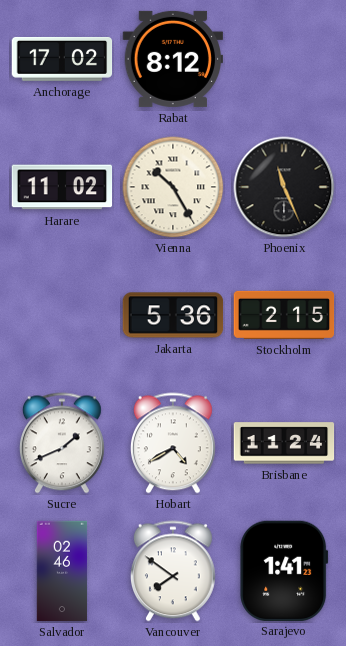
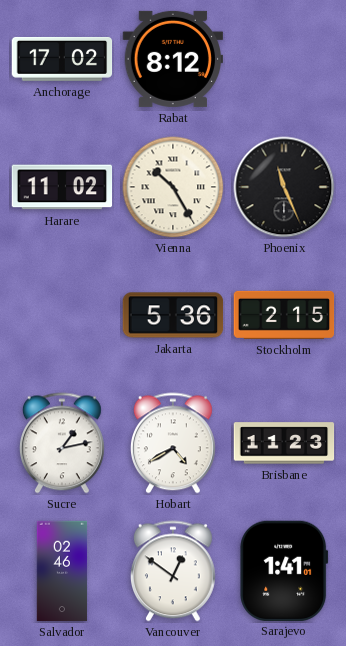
Sucre: 1:41 -> 1:13 (62, 443)
Brisbane: 11:24 -> 11:23 (284, 443)
Vancouver: 7:51 -> 12:51 (173, 571)
Sarajevo: 1:41:23 -> 1:41:01 (284, 570)
